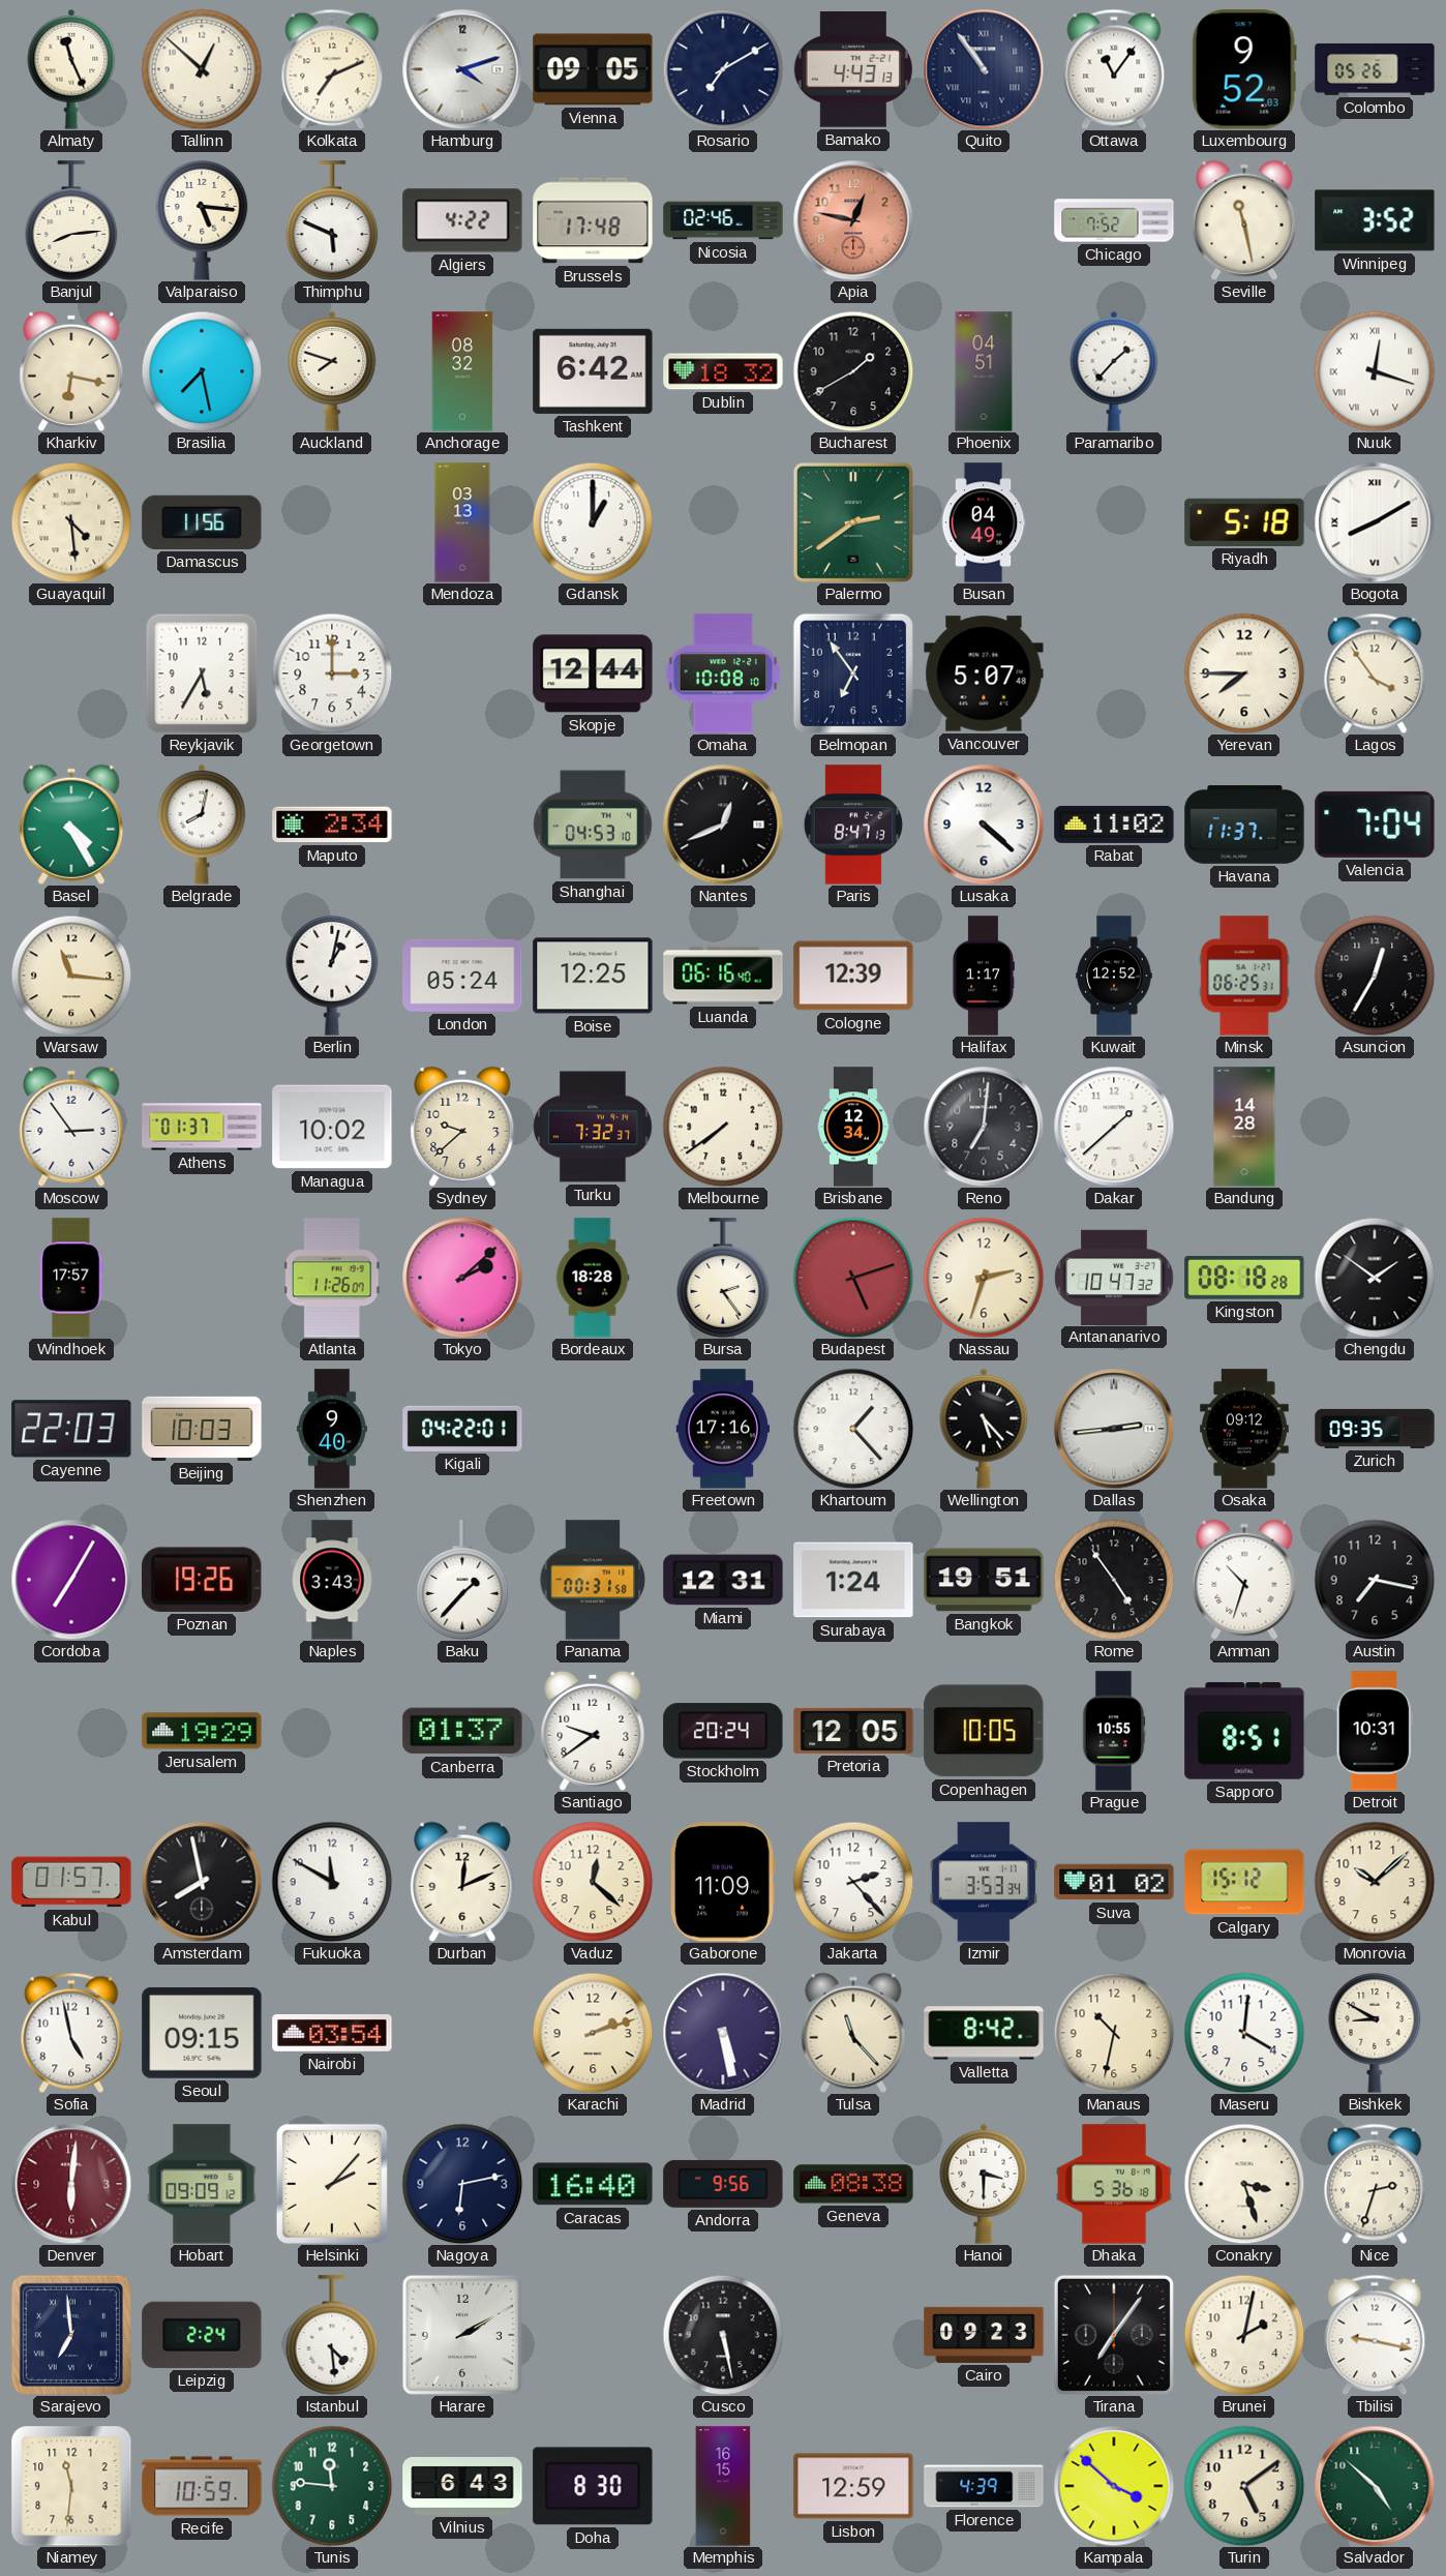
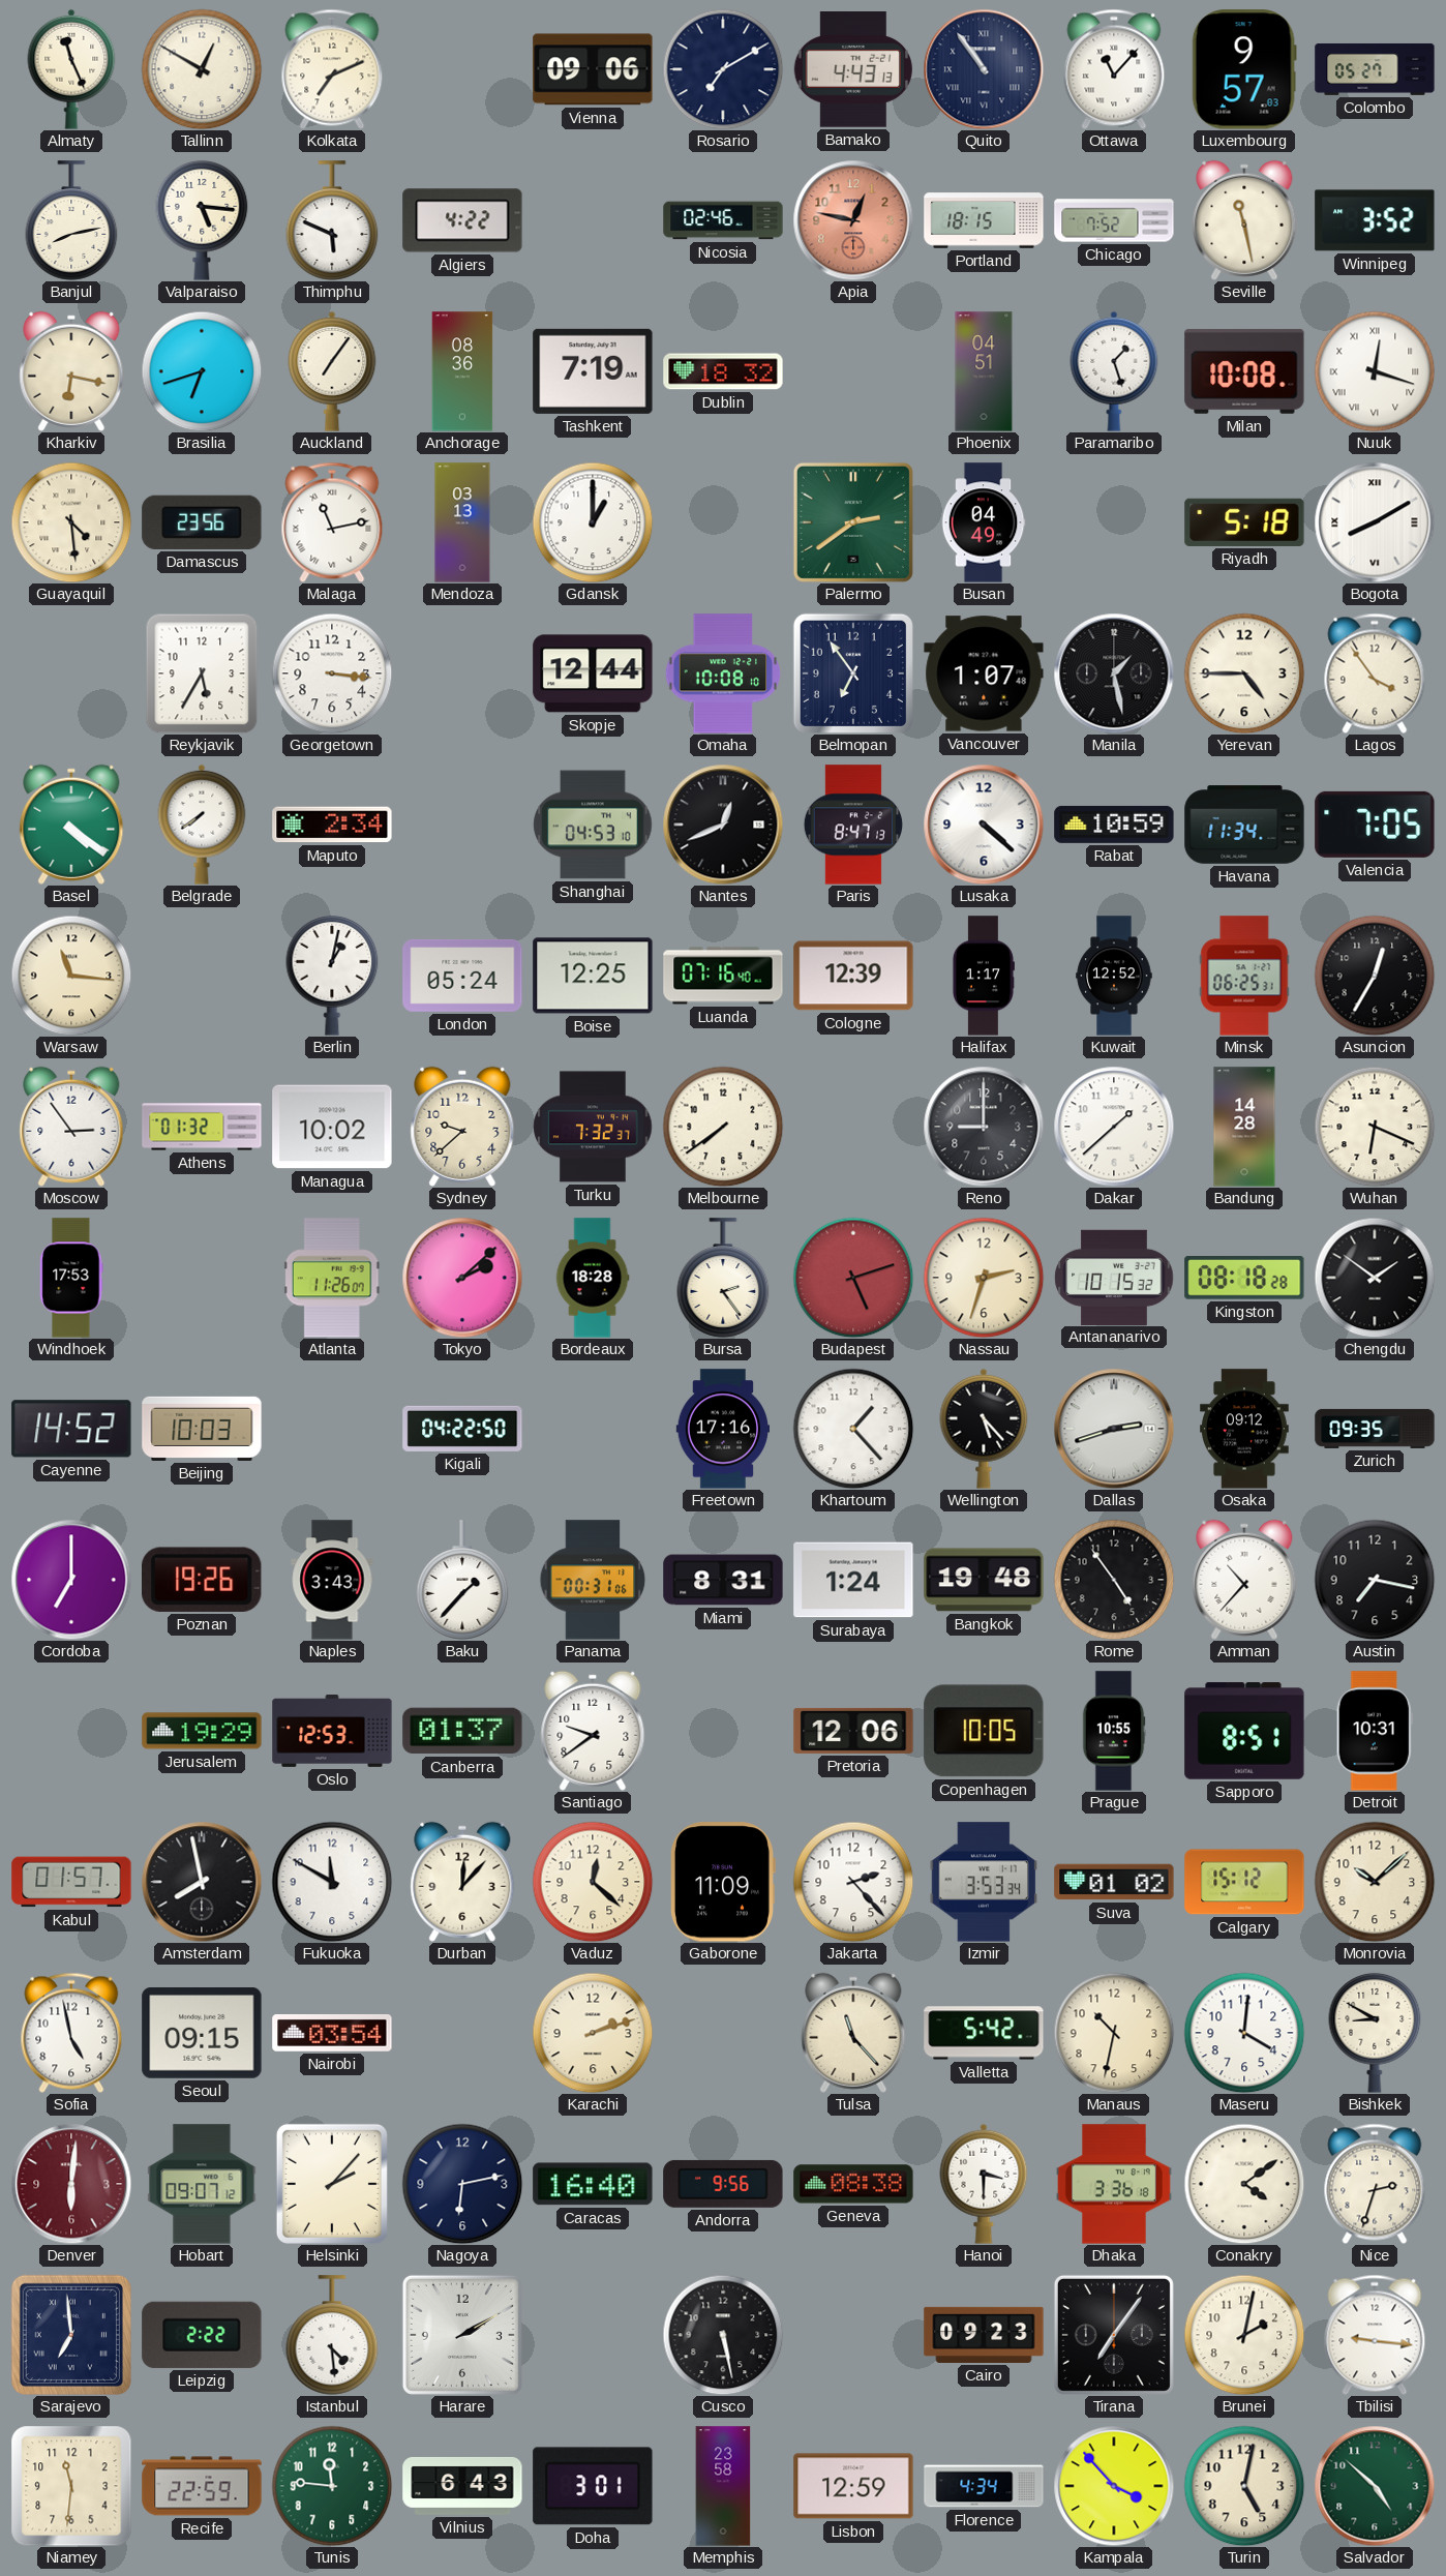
Tallinn: 12:52 -> 12:50 (202, 69)
Hamburg: 4:12 -> none (462, 69)
Vienna: 09:05 -> 09:06 (593, 69)
Ottawa: 11:06 -> 11:07 (1114, 69)
Luxembourg: 9:52 -> 9:57 (1244, 69)
Colombo: 05:26 -> 05:27 (1375, 69)
Banjul: 8:14 -> 8:13 (71, 220)
Brussels: 17:48 -> none (593, 220)
Portland: none -> 18:15 (984, 220)
Brasilia: 7:28 -> 6:42 (202, 371)
Auckland: 7:48 -> 7:06 (332, 371)
Anchorage: 08:32 -> 08:36 (462, 371)
Tashkent: 6:42 -> 7:19 (593, 371)
Bucharest: 1:40 -> none (853, 371)
Paramaribo: 1:37 -> 1:27 (1114, 371)
Milan: none -> 10:08 (1244, 371)
Damascus: 11:56 -> 23:56 (202, 522)
Malaga: none -> 11:13 (332, 522)
Georgetown: 3:00 -> 3:16 (332, 673)
Vancouver: 5:07 -> 1:07 (984, 673)
Manila: none -> 1:28 (1114, 673)
Yerevan: 7:45 -> 4:45 (1244, 673)
Basel: 4:25 -> 4:21 (71, 825)
Belgrade: 8:02 -> 7:39 (202, 825)
Rabat: 11:02 -> 10:59 (1114, 825)
Havana: 11:37 -> 11:34 (1244, 825)
Valencia: 7:04 -> 7:05 (1375, 825)
Luanda: 06:16 -> 07:16 (723, 976)
Athens: 01:37 -> 01:32 (202, 1127)
Brisbane: 12:34 -> none (853, 1127)
Reno: 7:01 -> 9:00 (984, 1127)
Wuhan: none -> 6:19 (1375, 1127)
Windhoek: 17:57 -> 17:53 (71, 1278)
Antananarivo: 10:47 -> 10:15 (1114, 1277)
Cayenne: 22:03 -> 14:52 (71, 1429)
Shenzhen: 9:40 -> none (332, 1429)
Kigali: 04:22:01 -> 04:22:50 (462, 1429)
Dallas: 2:44 -> 2:42 (1114, 1429)
Cordoba: 7:05 -> 7:00 (71, 1580)
Panama: 00:31:58 -> 00:31:06 (593, 1580)
Miami: 12:31 -> 8:31 (723, 1580)
Bangkok: 19:51 -> 19:48 (984, 1580)
Amman: 10:33 -> 10:37 (1244, 1580)
Oslo: none -> 12:53 (332, 1731)
Stockholm: 20:24 -> none (723, 1731)
Pretoria: 12:05 -> 12:06 (853, 1731)
Durban: 12:11 -> 12:07 (462, 1882)
Madrid: 5:28 -> none (723, 2033)
Valletta: 8:42 -> 5:42 (984, 2033)
Hobart: 09:09 -> 09:07 (202, 2184)
Dhaka: 5:36 -> 3:36 (1115, 2184)
Conakry: 3:27 -> 4:09 (1244, 2184)
Leipzig: 2:24 -> 2:22 (202, 2335)
Tbilisi: 9:17 -> 9:16 (1375, 2335)
Recife: 10:59 -> 22:59 (202, 2486)
Doha: 8:30 -> 3:01 (593, 2486)
Memphis: 16:15 -> 23:58 (723, 2486)
Florence: 4:39 -> 4:34 (984, 2486)
Kampala: 3:52 -> 3:53 (1114, 2486)
Turin: 5:09 -> 5:02 (1244, 2486)
